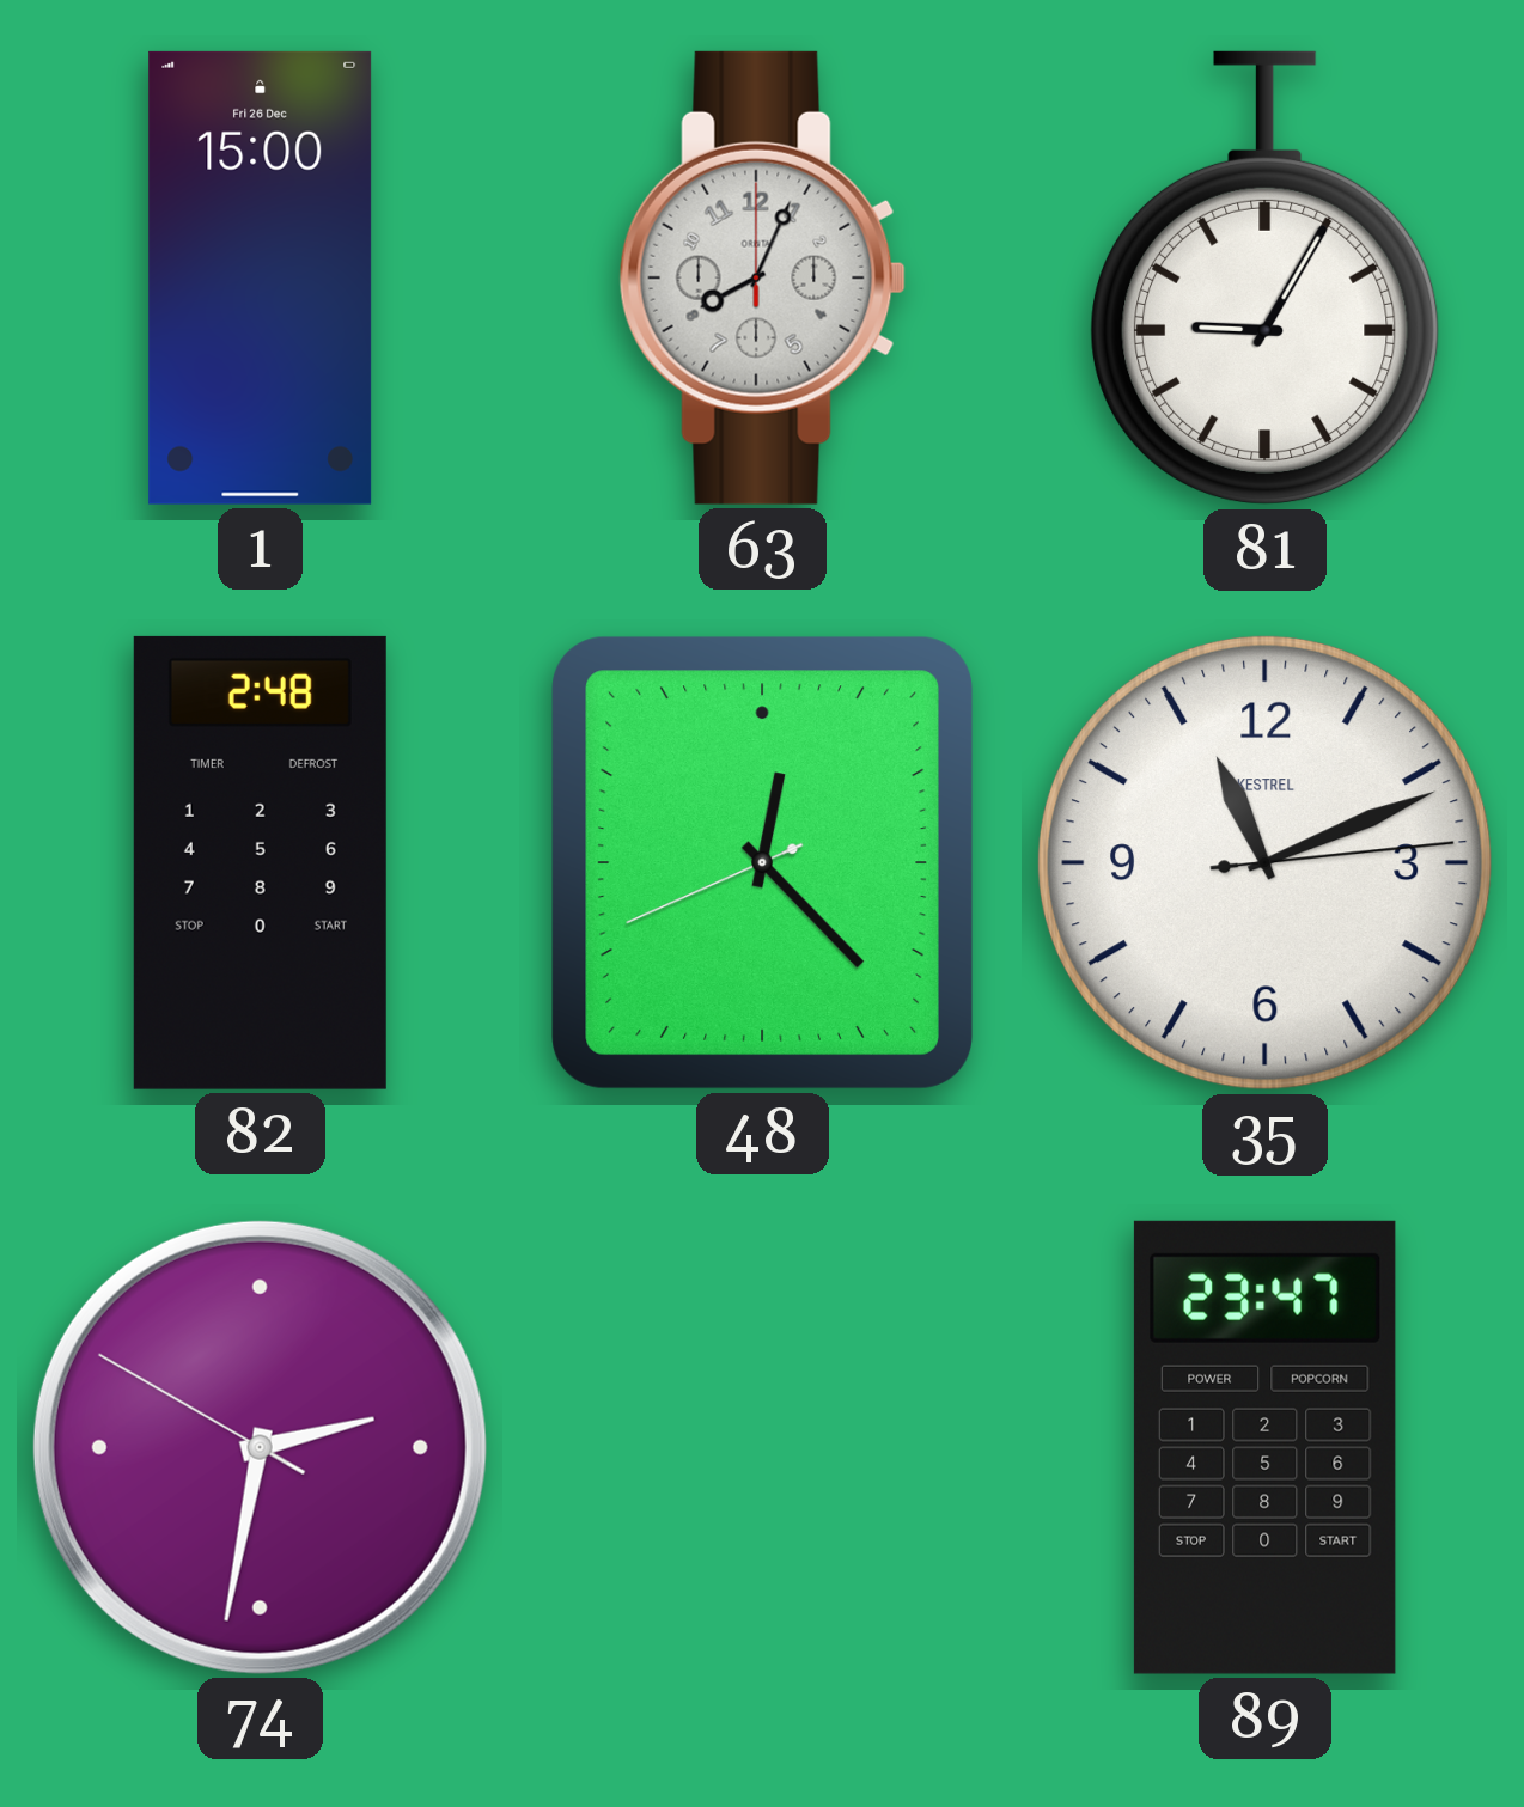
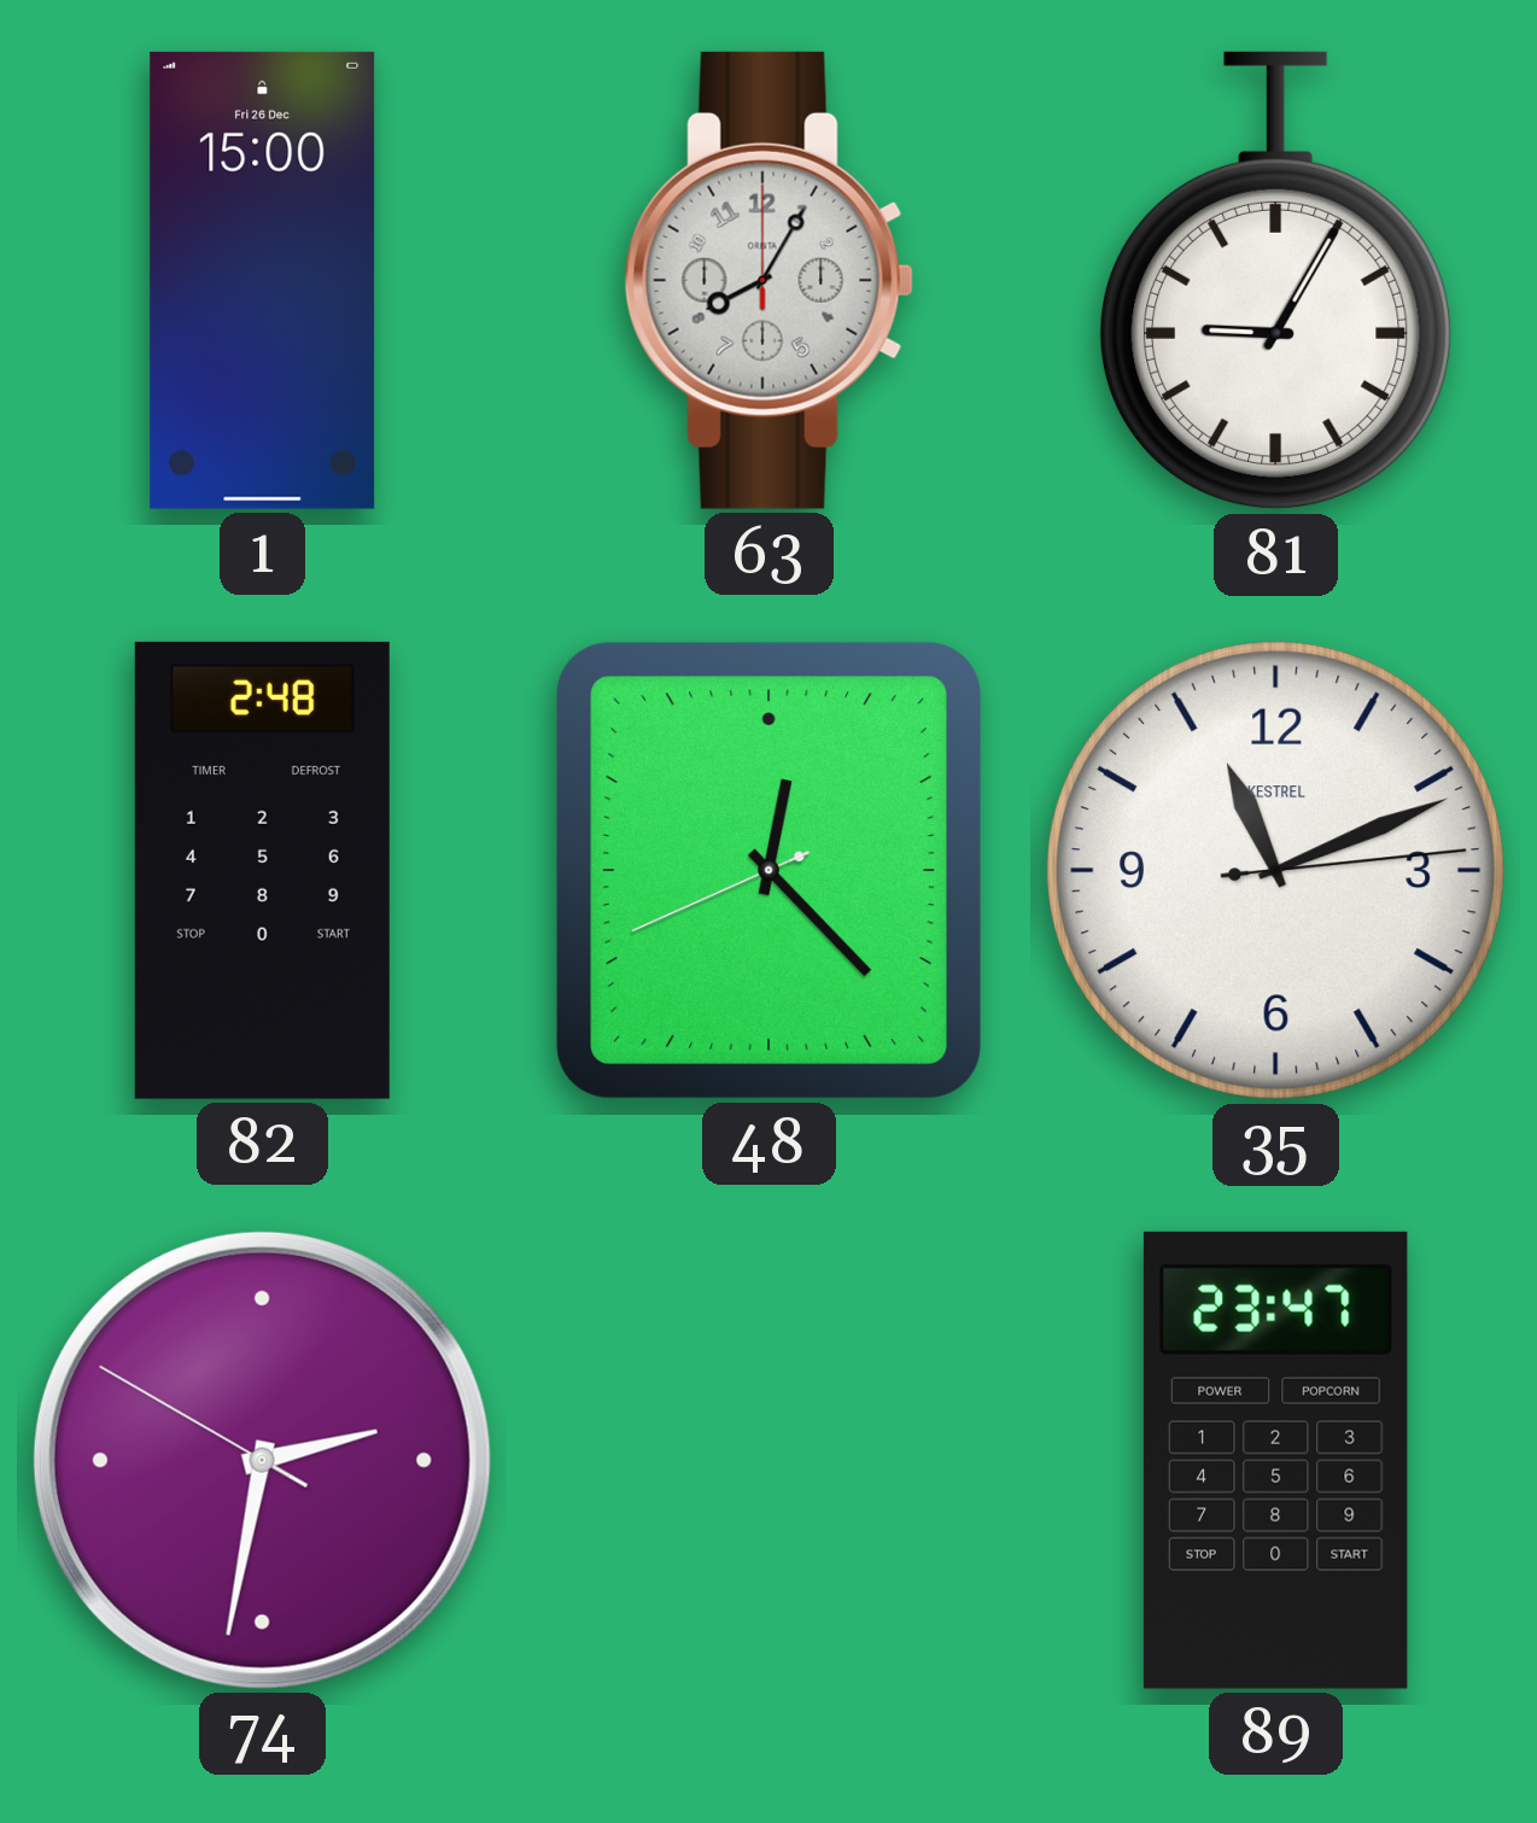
63: 8:04 -> 8:05 (768, 280)
